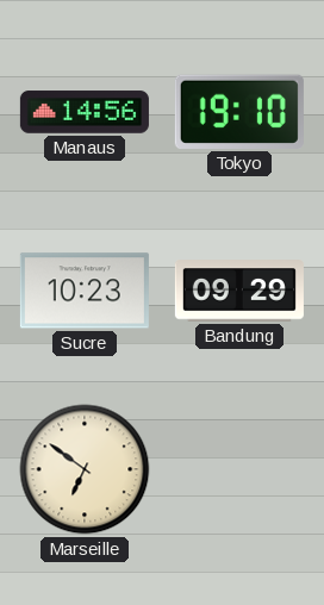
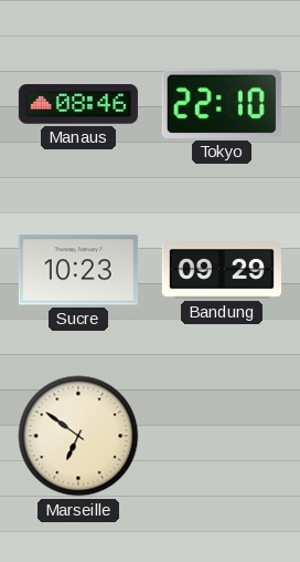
Manaus: 14:56 -> 08:46 (78, 104)
Tokyo: 19:10 -> 22:10 (222, 104)
